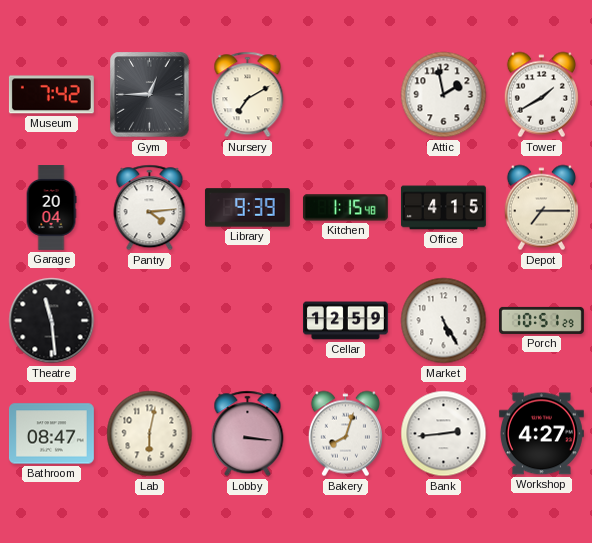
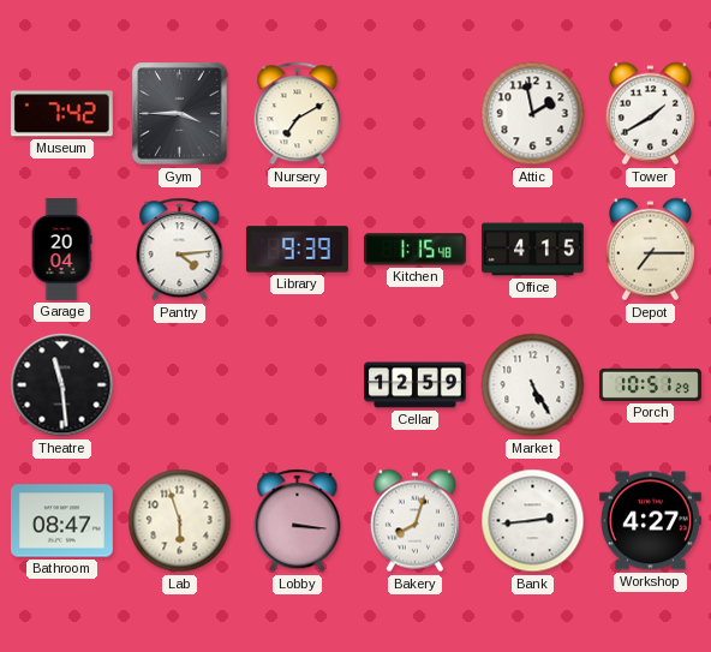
Gym: 12:45 -> 3:45 (180, 114)
Lab: 6:02 -> 5:57 (180, 521)
